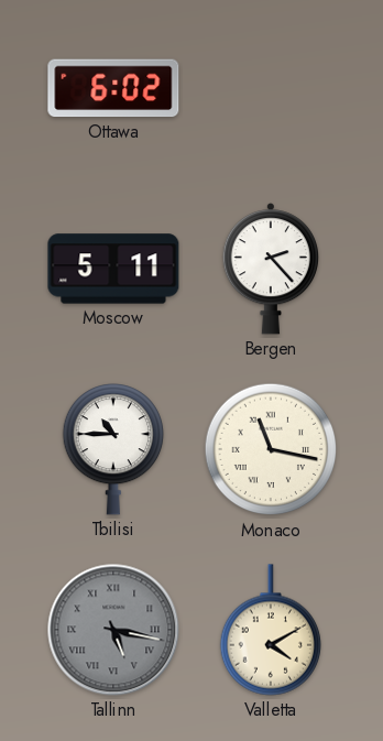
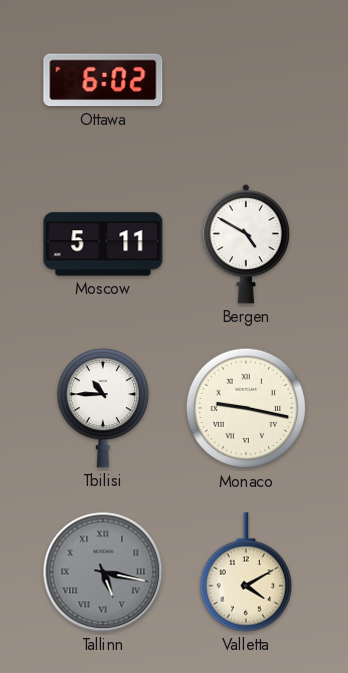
Bergen: 2:23 -> 4:50 (245, 245)
Monaco: 11:17 -> 9:17 (246, 408)
